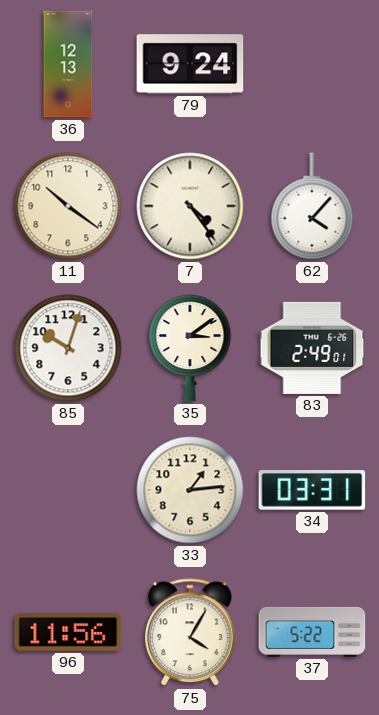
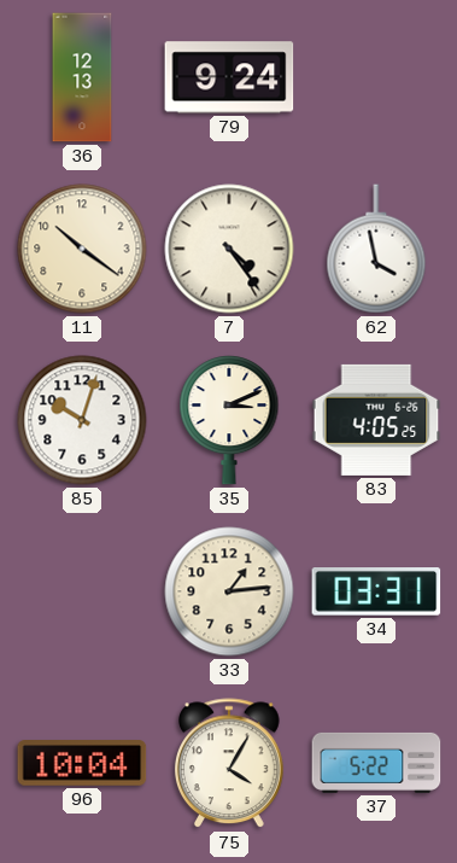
62: 4:07 -> 3:58 (376, 249)
35: 3:09 -> 3:11 (229, 421)
83: 2:49 -> 4:05 (376, 420)
96: 11:56 -> 10:04 (82, 763)
